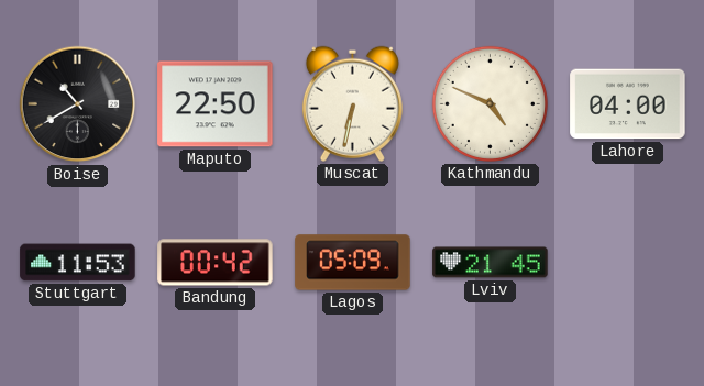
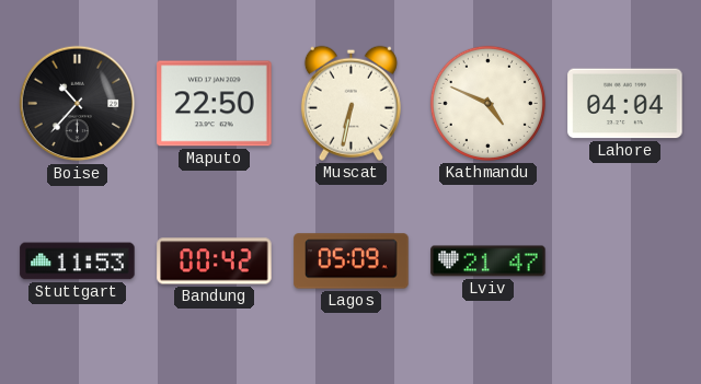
Boise: 10:40 -> 10:37 (78, 104)
Lahore: 04:00 -> 04:04 (625, 104)
Lviv: 21:45 -> 21:47 (489, 261)
